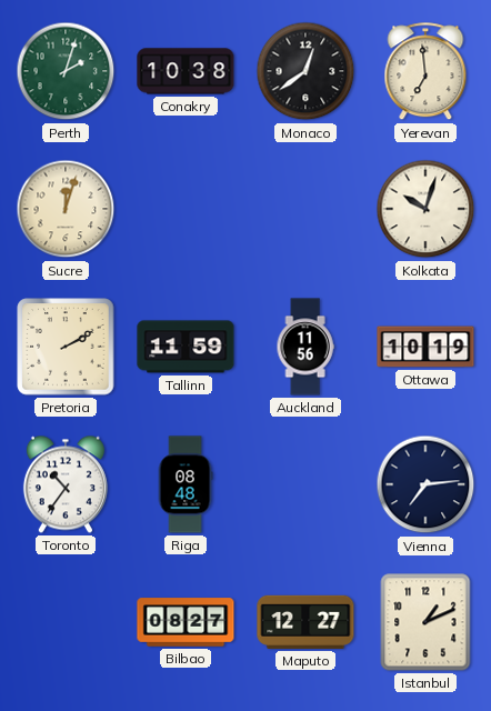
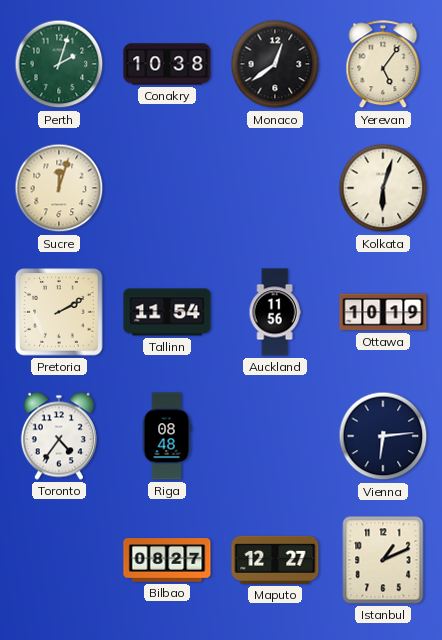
Yerevan: 6:59 -> 5:06 (383, 65)
Kolkata: 10:03 -> 6:03 (383, 188)
Tallinn: 11:59 -> 11:54 (167, 312)
Toronto: 10:36 -> 4:36 (59, 436)
Vienna: 7:14 -> 6:14 (383, 436)
